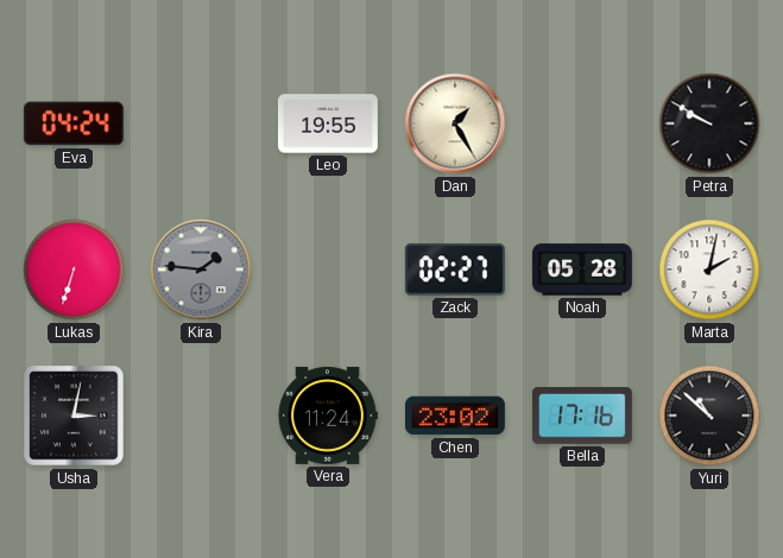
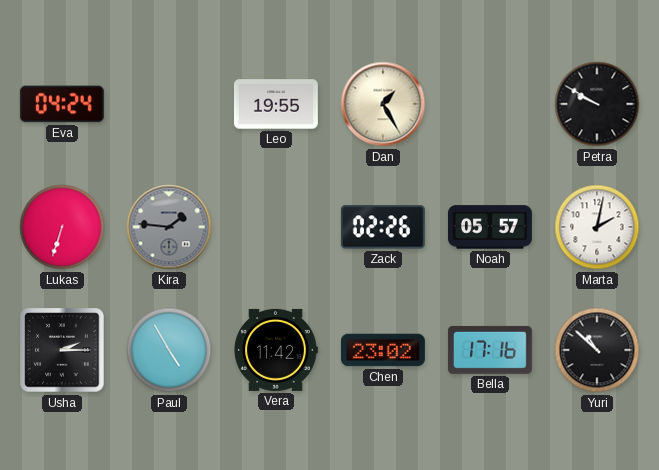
Zack: 02:27 -> 02:26 (383, 227)
Noah: 05:28 -> 05:57 (490, 227)
Usha: 3:02 -> 2:15 (62, 350)
Paul: none -> 4:55 (169, 350)
Vera: 11:24 -> 11:42 (276, 350)
